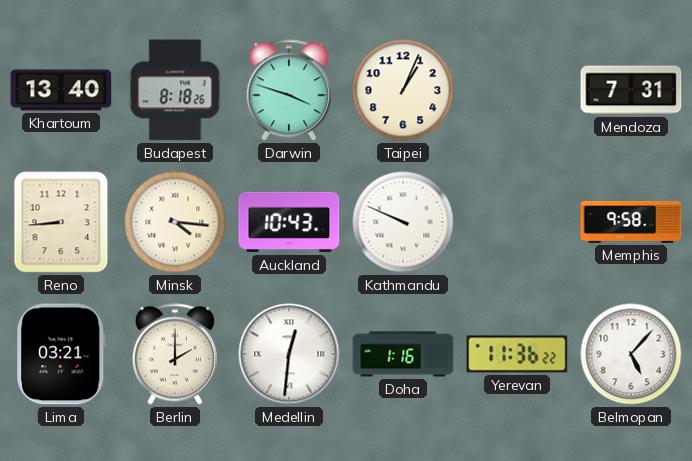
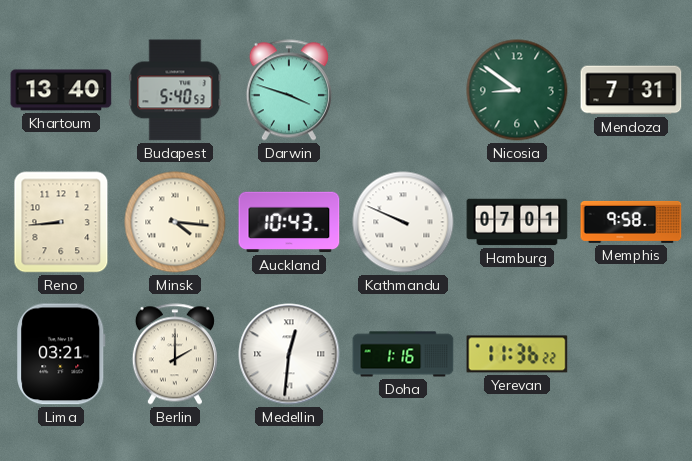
Budapest: 8:18 -> 5:40 (175, 90)
Taipei: 1:04 -> none (403, 90)
Nicosia: none -> 8:51 (517, 90)
Hamburg: none -> 07:01 (517, 222)
Belmopan: 5:07 -> none (631, 354)
